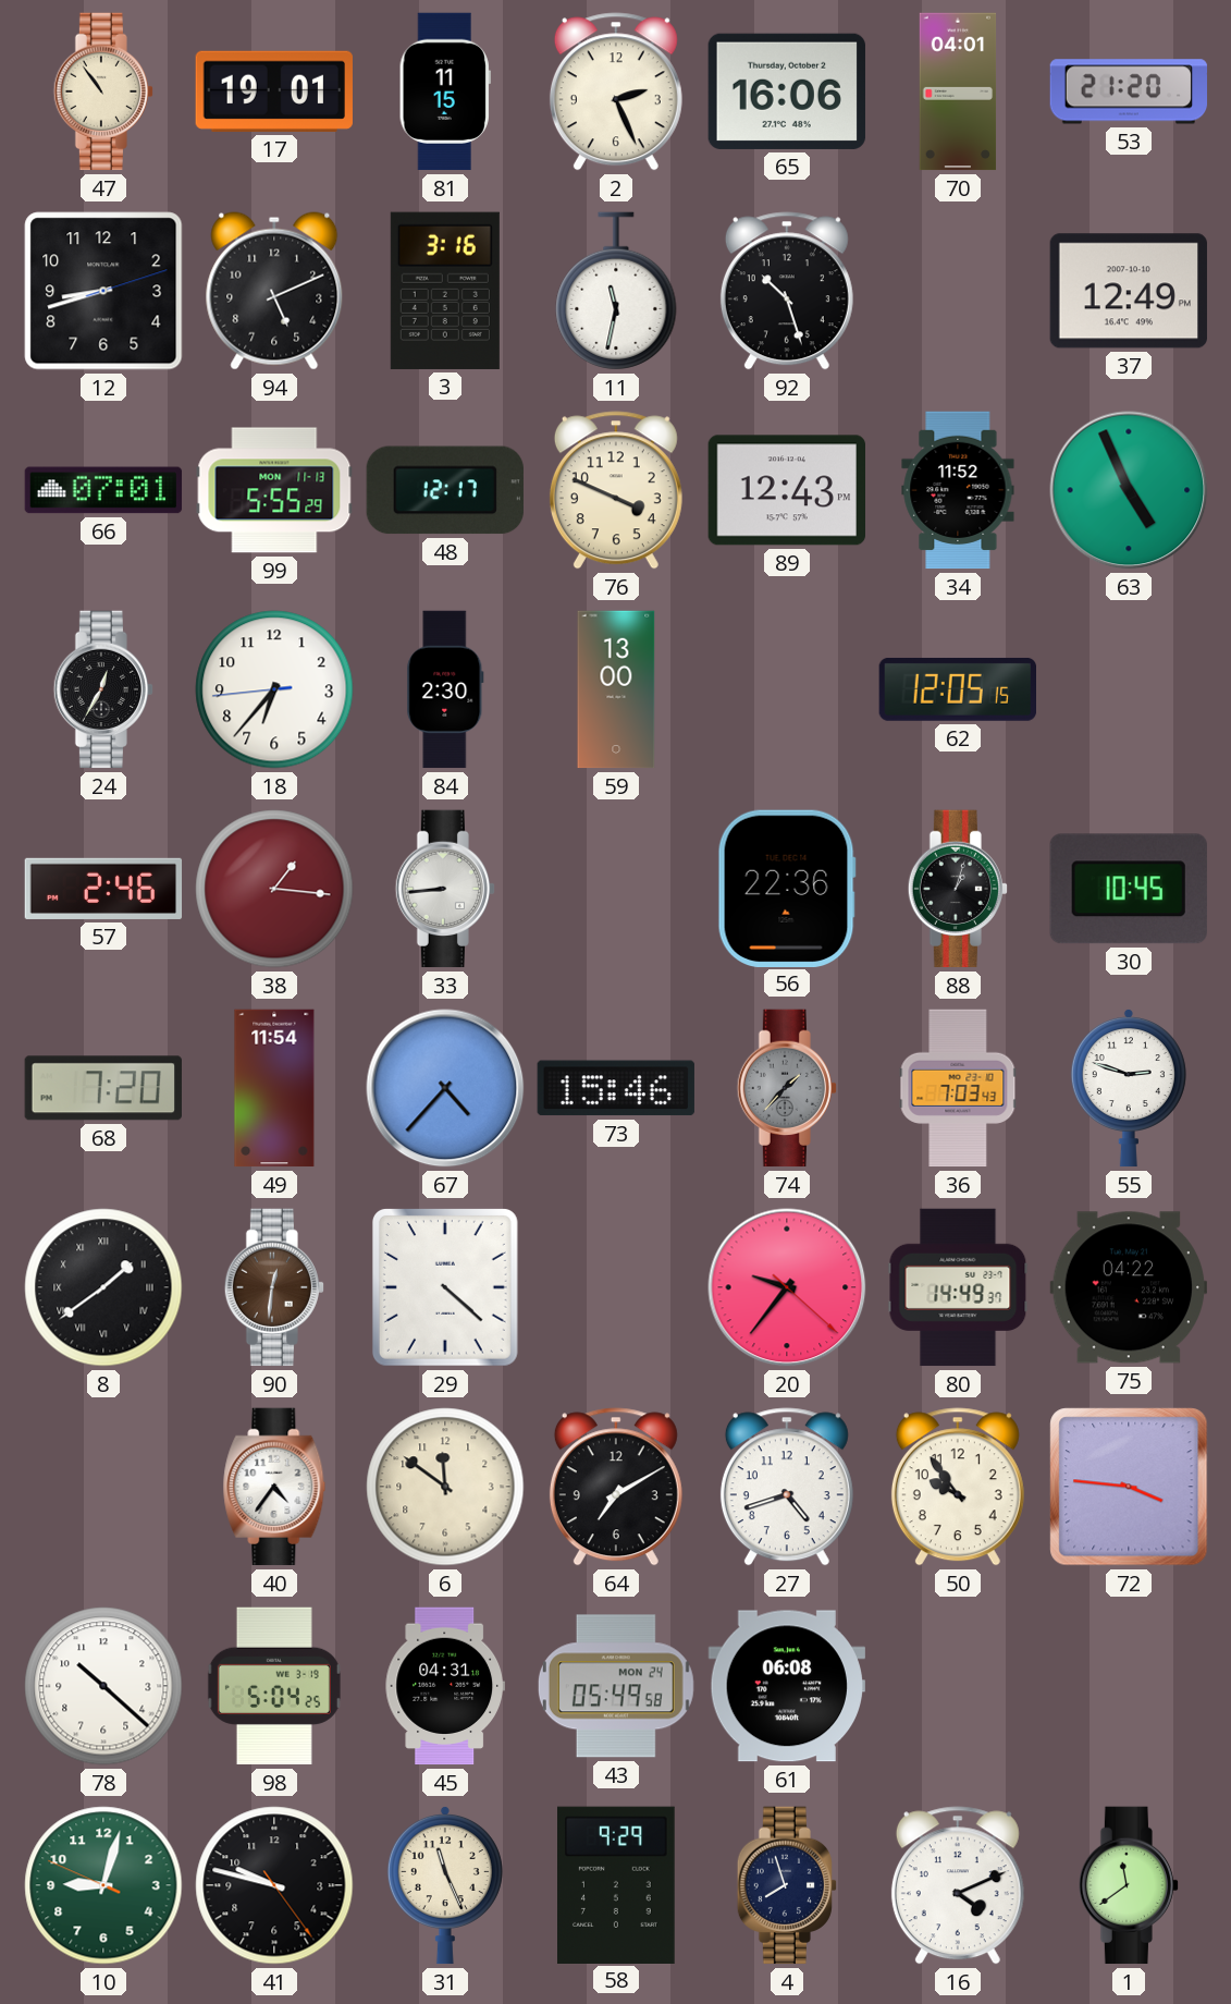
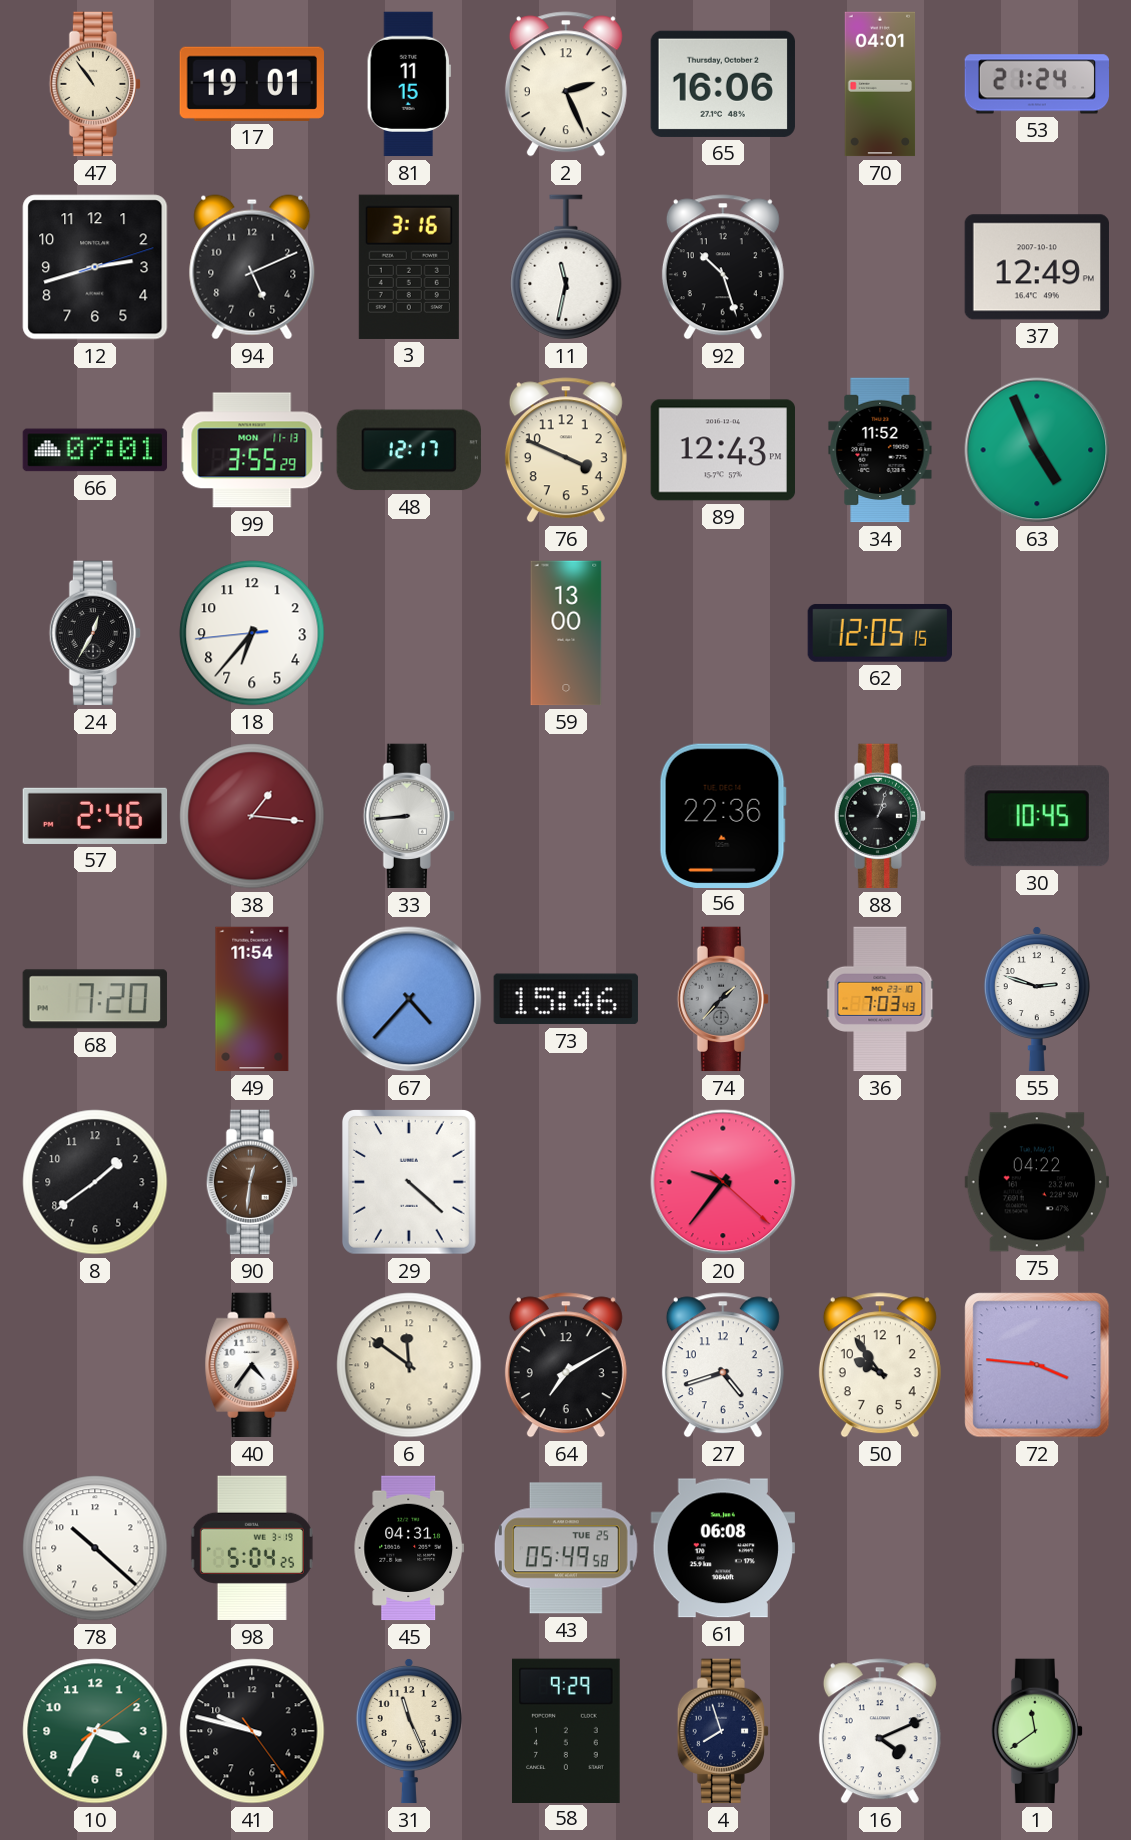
53: 21:20 -> 21:24 (1037, 84)
12: 8:42 -> 2:42 (95, 267)
99: 5:55 -> 3:55 (252, 450)
84: 2:30 -> none (445, 689)
8 numerals: Roman -> Arabic (95, 1182)
80: 14:49 -> none (958, 1287)
43 date: MON 24 -> TUE 25 (566, 1548)
10: 9:02 -> 3:35 (95, 1731)
